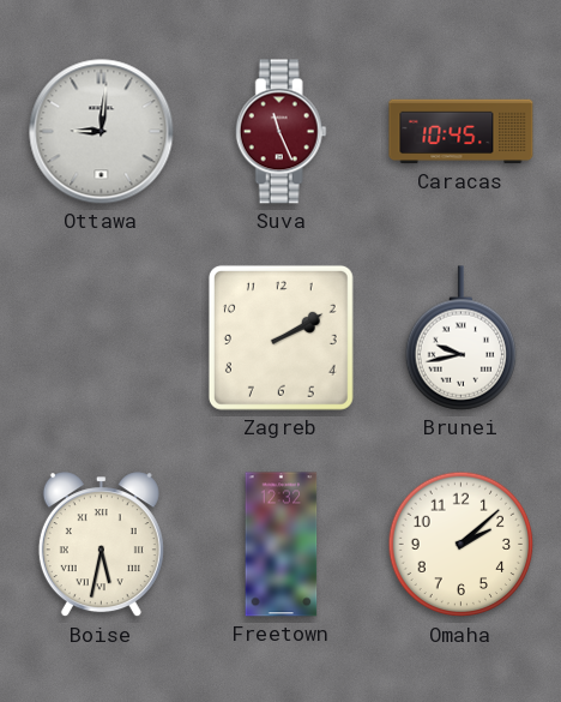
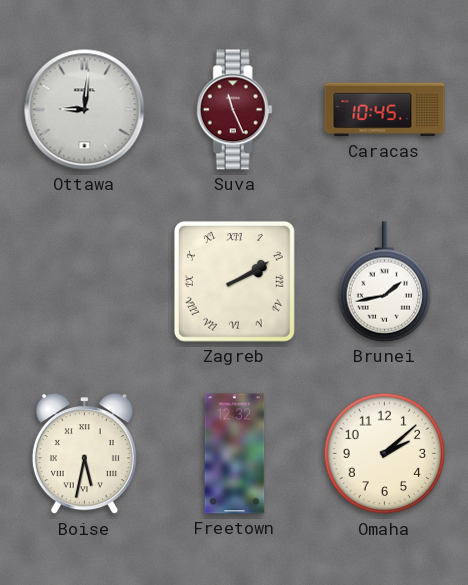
Zagreb numerals: Arabic -> Roman (234, 281)
Brunei: 9:43 -> 1:43 (384, 282)
